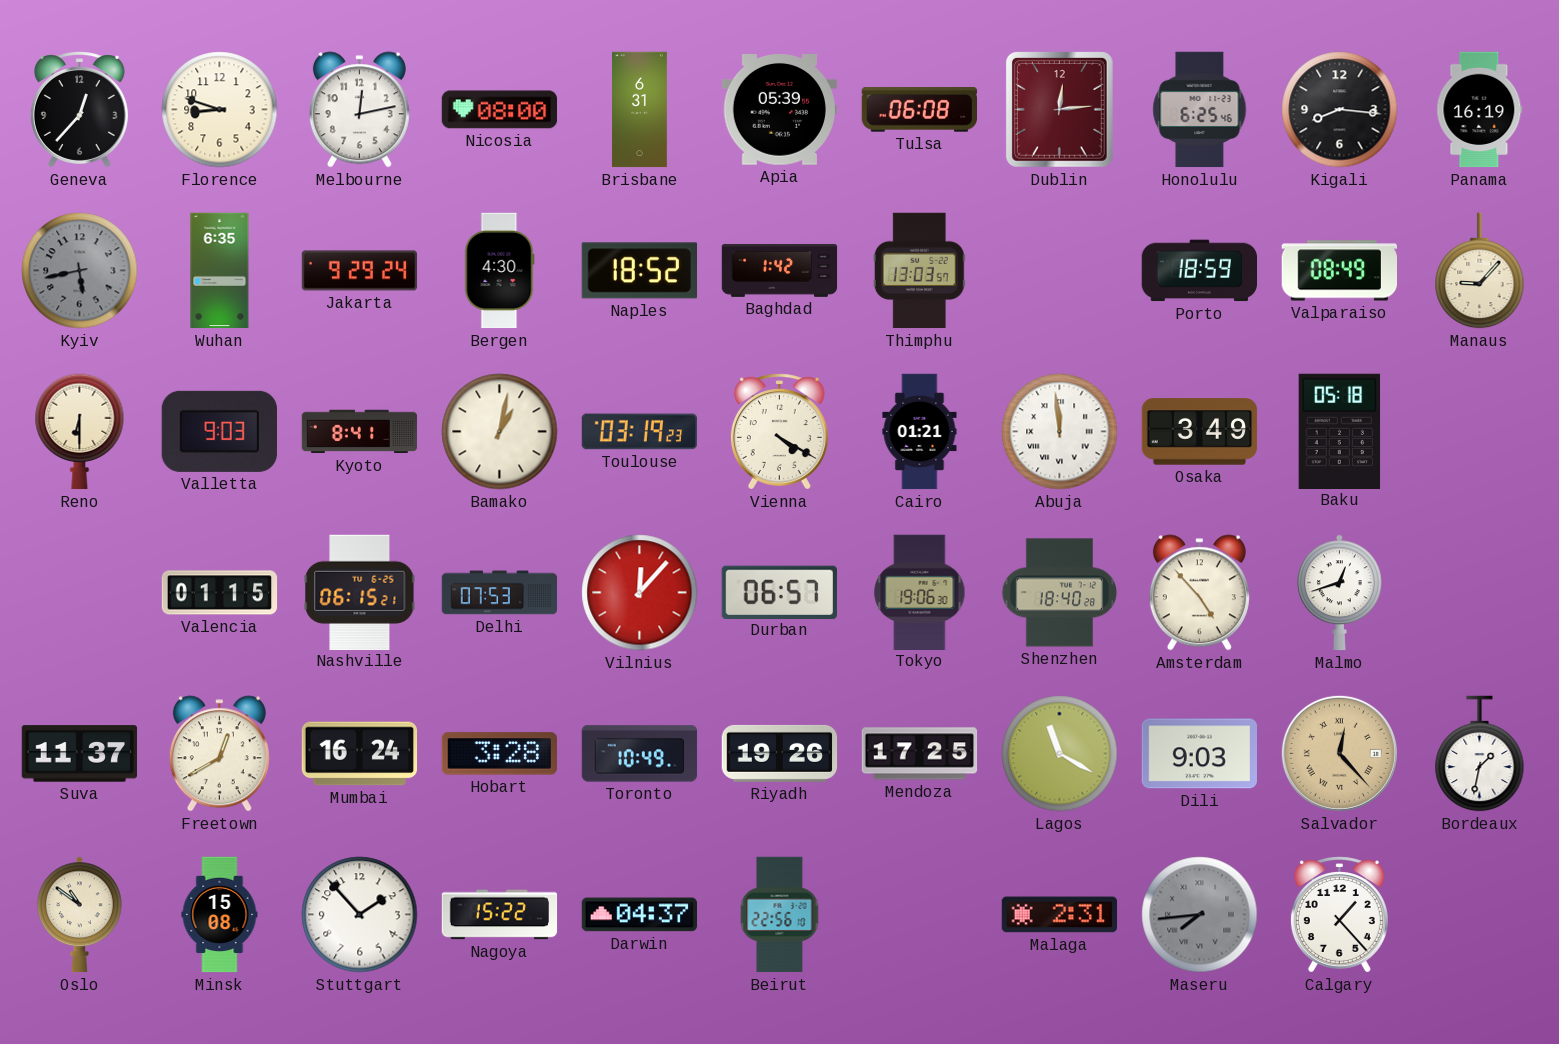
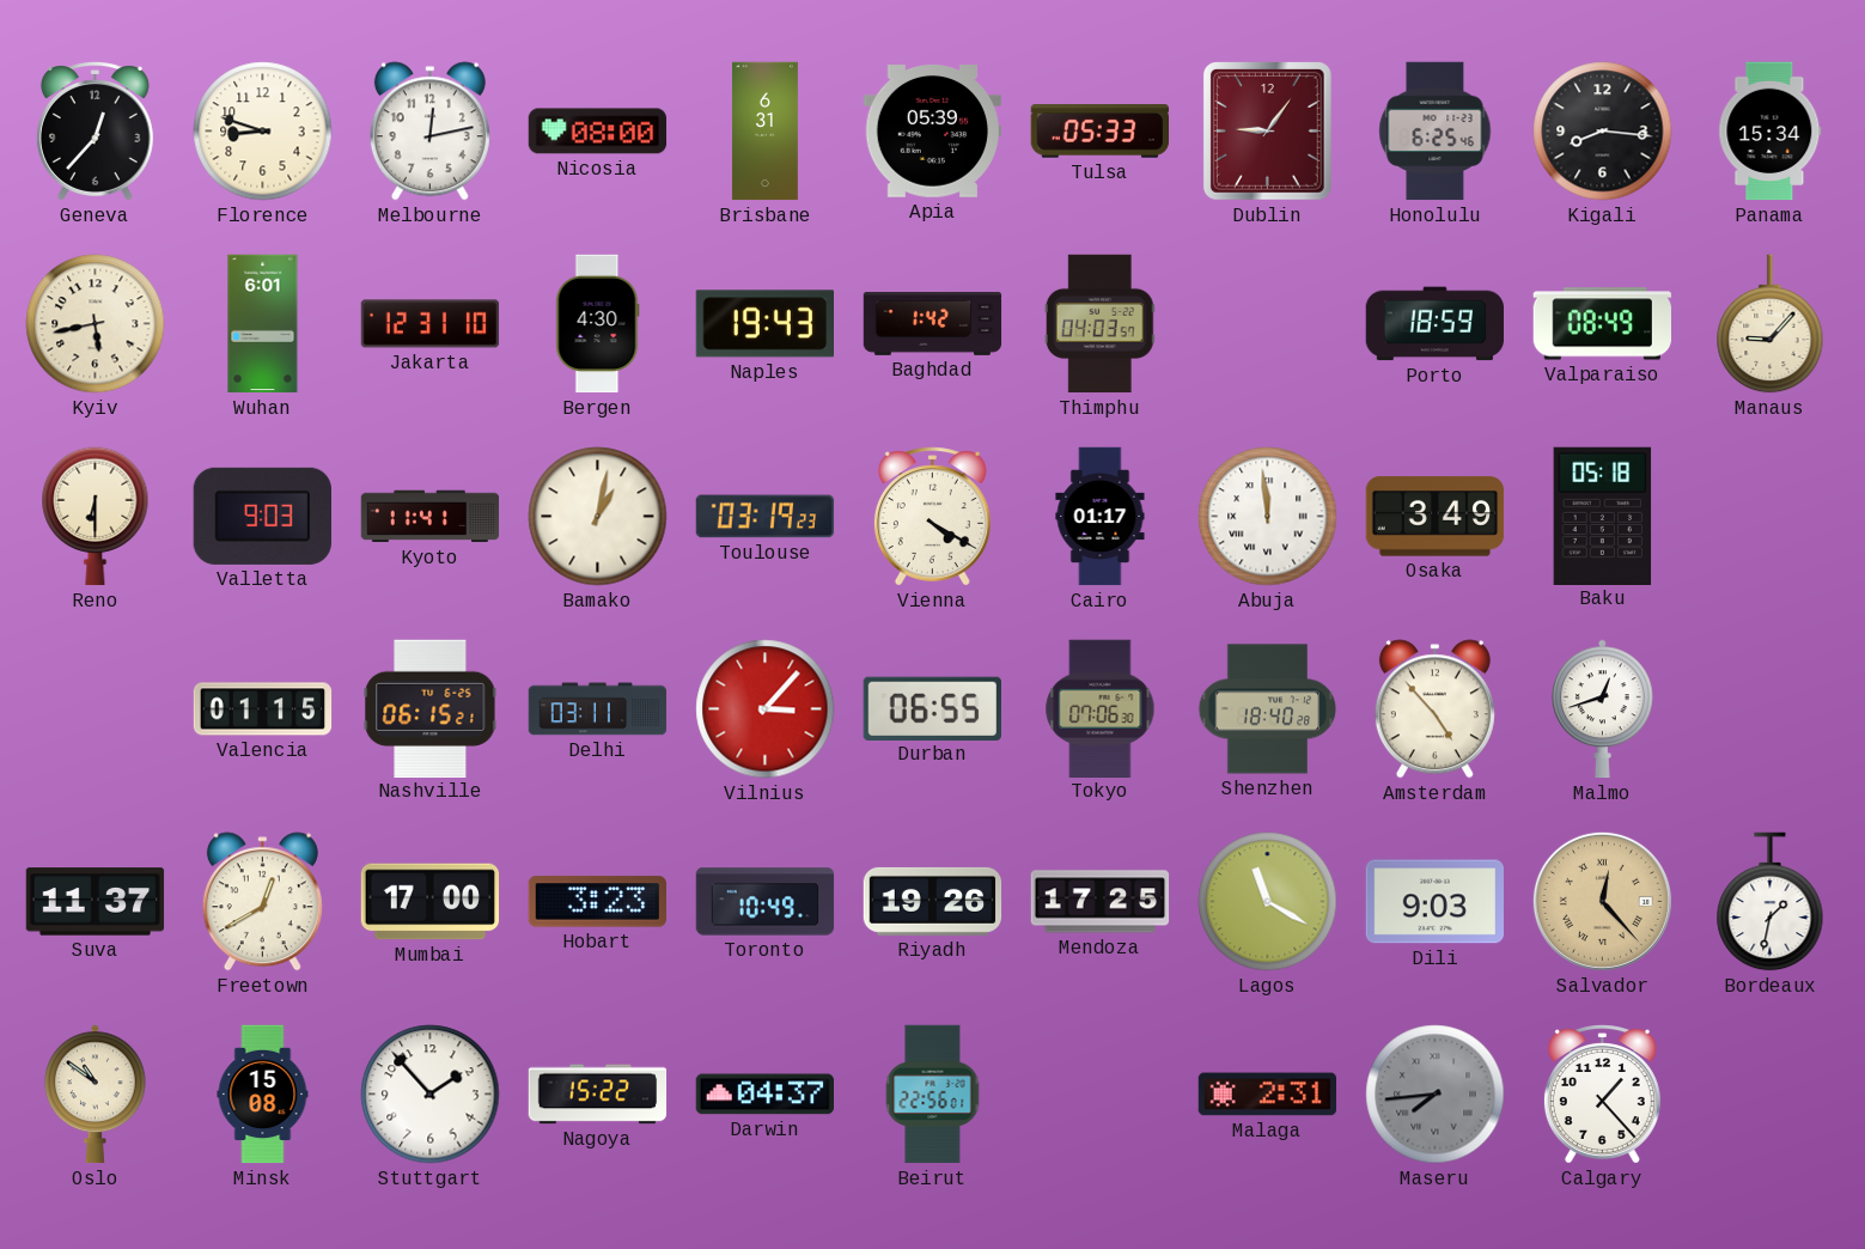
Tulsa: 06:08 -> 05:33 (1101, 132)
Dublin: 12:14 -> 9:06 (1268, 132)
Panama: 16:19 -> 15:34 (1770, 132)
Kyiv dial: grey -> cream (96, 324)
Wuhan: 6:35 -> 6:01 (263, 324)
Jakarta: 9:29 -> 12:31 (431, 324)
Naples: 18:52 -> 19:43 (764, 324)
Thimphu: 13:03 -> 04:03 (1099, 324)
Kyoto: 8:41 -> 11:41 (431, 517)
Cairo: 01:21 -> 01:17 (1101, 517)
Delhi: 07:53 -> 03:11 (598, 709)
Vilnius: 12:07 -> 3:07 (766, 709)
Durban: 06:57 -> 06:55 (932, 708)
Tokyo: 19:06 -> 07:06 (1101, 708)
Mumbai: 16:24 -> 17:00 (431, 902)
Hobart: 3:28 -> 3:23 (597, 902)
Beirut: 22:56:10 -> 22:56:01 (933, 1095)
